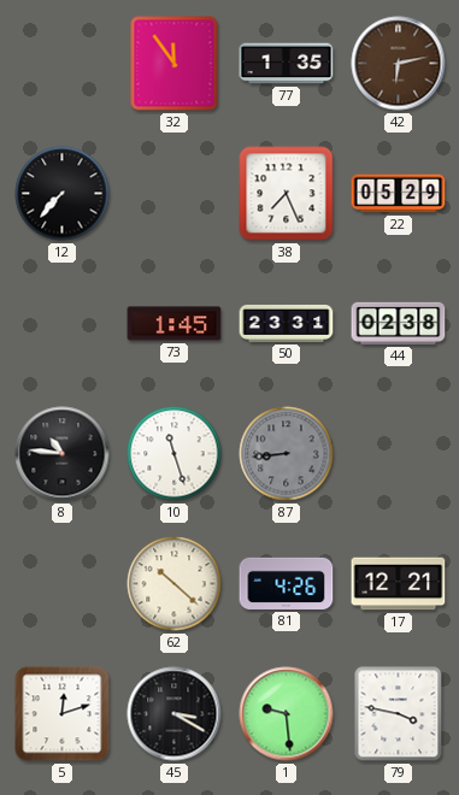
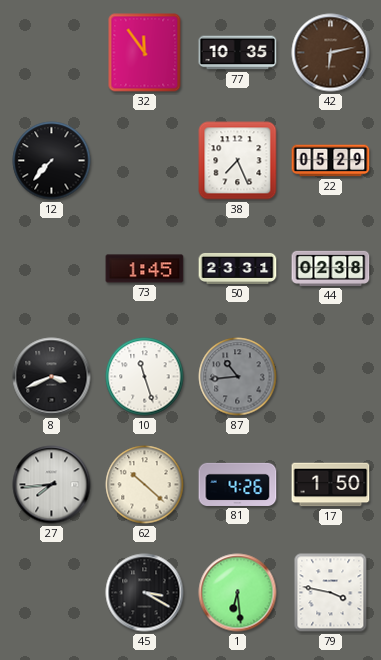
77: 1:35 -> 10:35 (238, 53)
8: 10:46 -> 3:41 (52, 377)
87: 8:44 -> 10:44 (238, 377)
27: none -> 7:44 (52, 485)
17: 12:21 -> 1:50 (331, 485)
5: 12:12 -> none (63, 714)
1: 9:29 -> 6:29 (238, 593)
